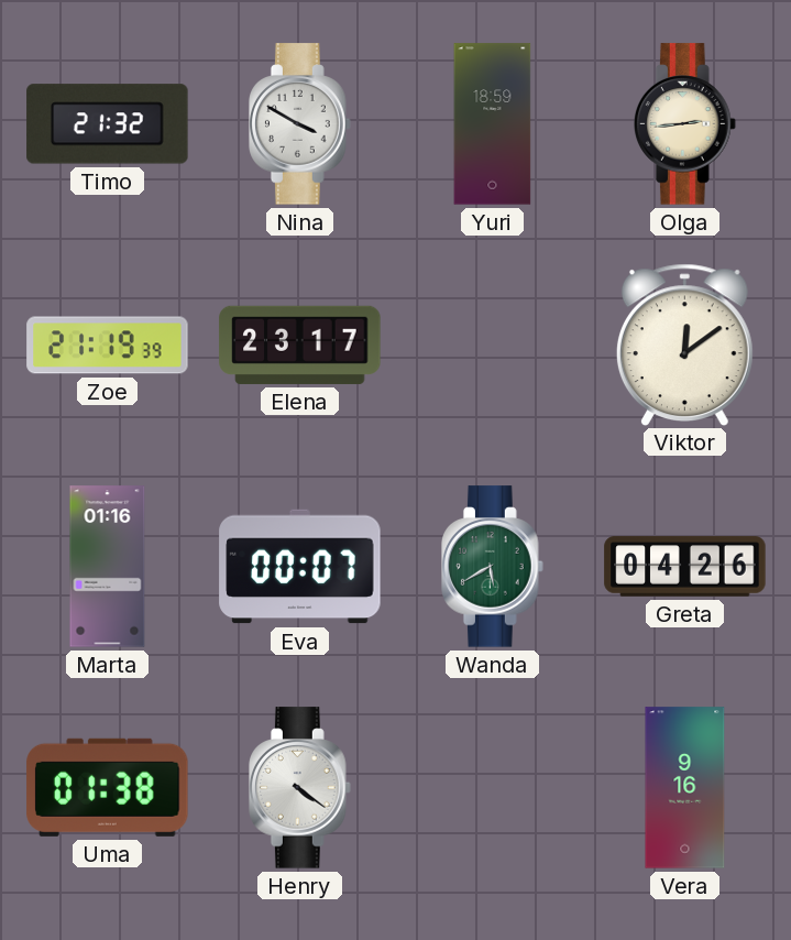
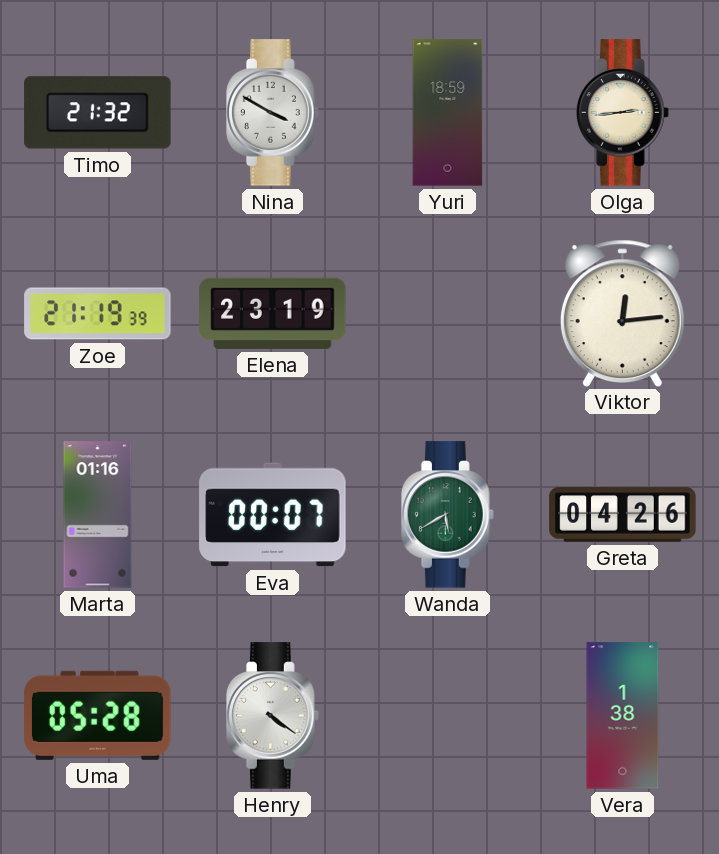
Elena: 23:17 -> 23:19 (273, 313)
Viktor: 12:09 -> 12:14 (622, 313)
Uma: 01:38 -> 05:28 (98, 715)
Vera: 9:16 -> 1:38 (623, 716)
